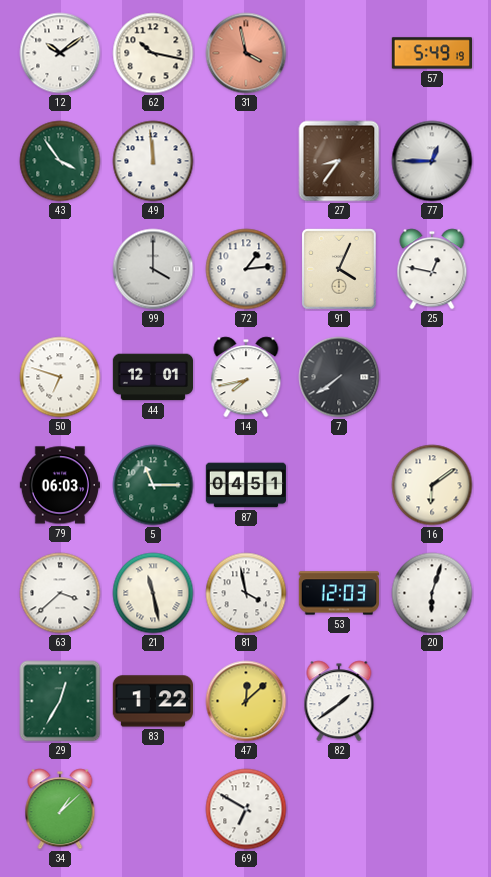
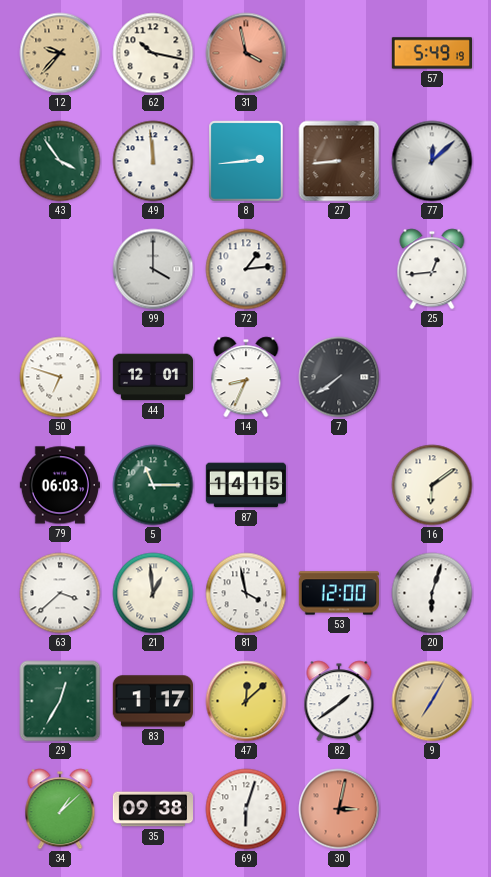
12: 10:09 -> 9:37 (60, 53)
12 dial: white -> champagne (60, 53)
8: none -> 2:44 (246, 161)
27: 8:36 -> 8:44 (339, 161)
77: 12:45 -> 12:08 (432, 161)
91: 4:04 -> none (339, 269)
25: 12:47 -> 12:44 (432, 269)
14: 7:43 -> 8:34 (246, 377)
87: 04:51 -> 14:15 (245, 485)
21: 11:28 -> 12:59 (153, 593)
53: 12:03 -> 12:00 (339, 593)
83: 1:22 -> 1:17 (153, 701)
9: none -> 7:05 (432, 701)
35: none -> 09:38 (152, 809)
69: 6:50 -> 6:03 (246, 809)
30: none -> 3:02 (339, 809)
